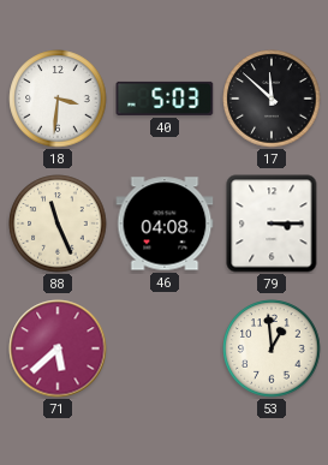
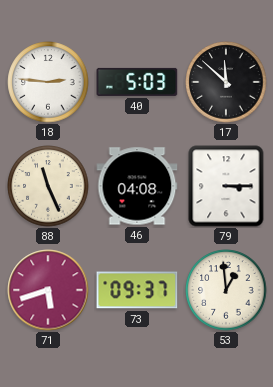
18: 3:31 -> 2:46 (48, 82)
71: 5:38 -> 5:42 (48, 290)
73: none -> 09:37 (137, 290)
